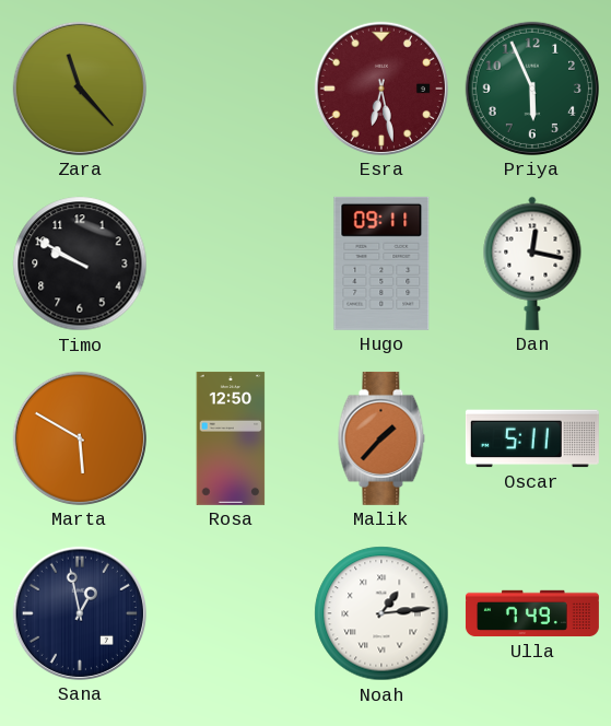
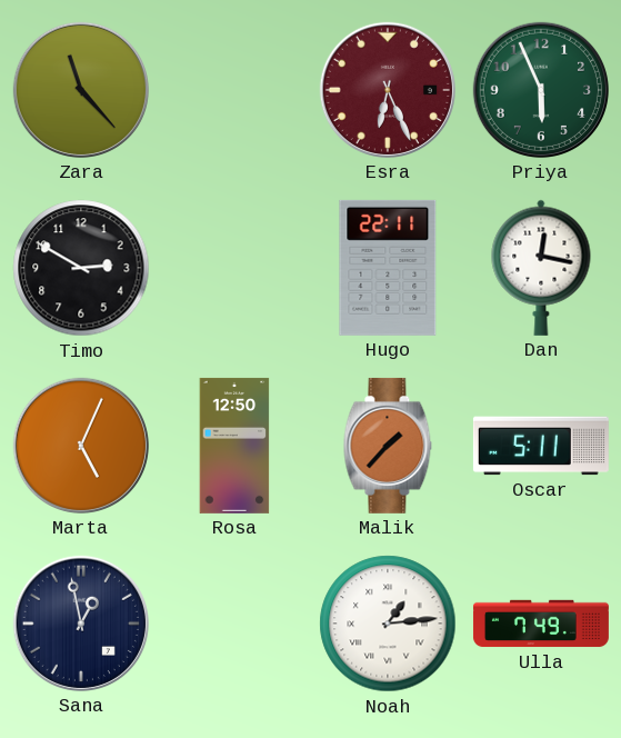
Esra: 6:28 -> 6:26 (388, 90)
Timo: 9:50 -> 2:50 (81, 268)
Hugo: 09:11 -> 22:11 (388, 268)
Marta: 5:50 -> 5:04 (81, 446)
